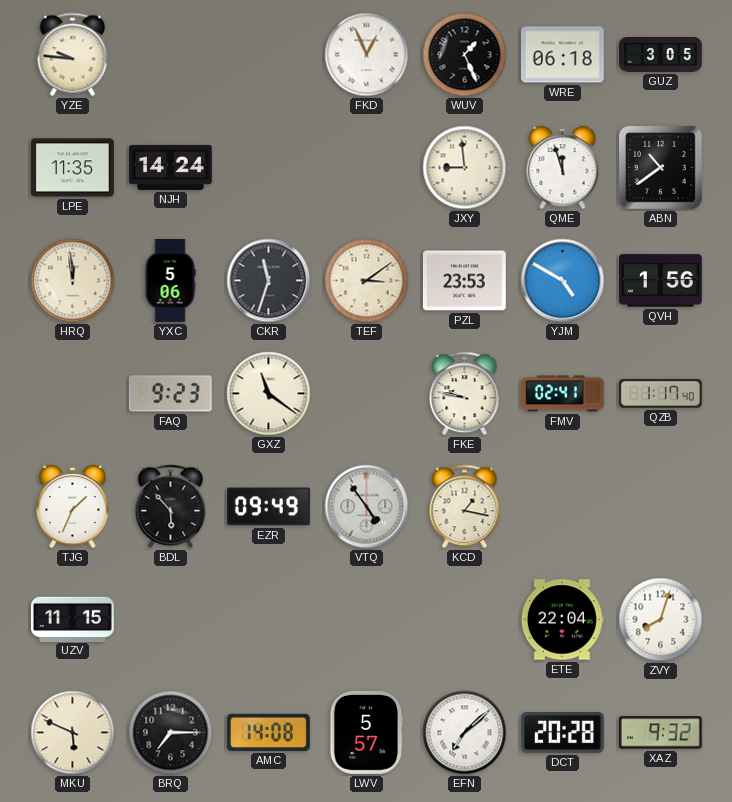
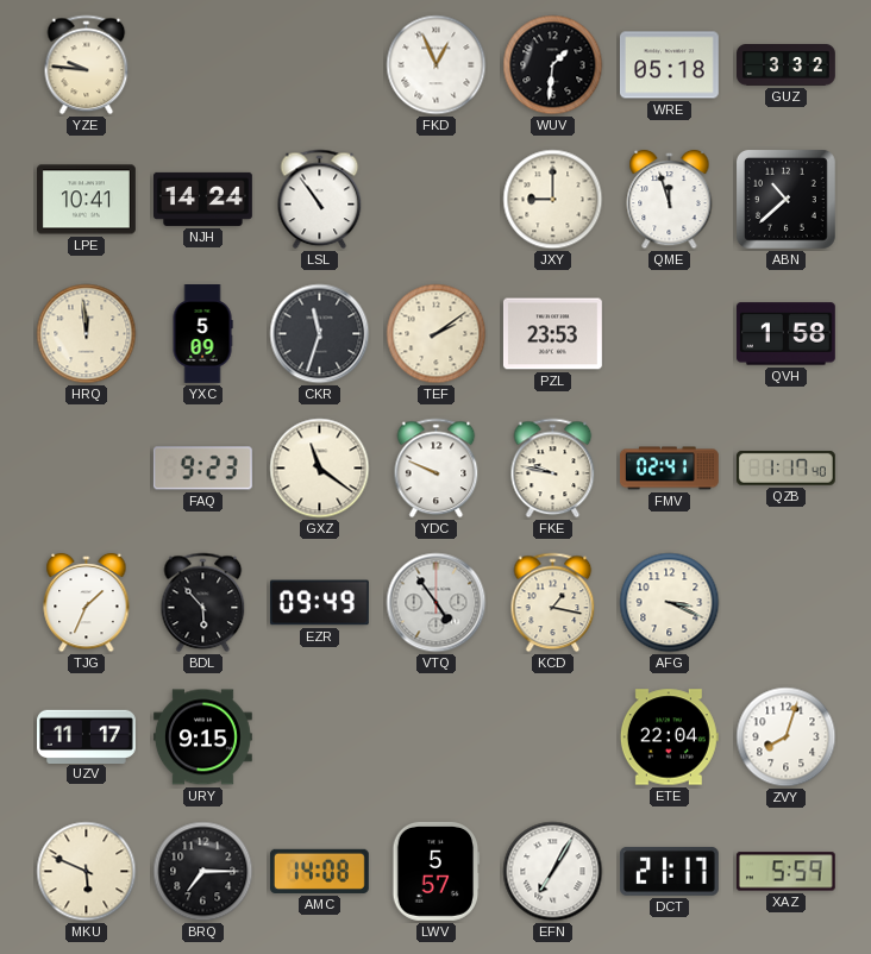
WUV: 1:26 -> 1:31 (553, 65)
WRE: 06:18 -> 05:18 (669, 65)
GUZ: 3:05 -> 3:32 (787, 65)
LPE: 11:35 -> 10:41 (87, 200)
LSL: none -> 10:54 (320, 200)
JXY: 8:59 -> 9:00 (553, 200)
ABN: 10:39 -> 10:38 (787, 200)
YXC: 5:06 -> 5:09 (202, 334)
TEF: 3:09 -> 2:09 (437, 334)
YJM: 4:50 -> none (563, 281)
QVH: 1:56 -> 1:58 (785, 334)
YDC: none -> 9:49 (437, 469)
AFG: none -> 3:19 (670, 603)
UZV: 11:15 -> 11:17 (87, 736)
URY: none -> 9:15 (203, 738)
EFN: 7:08 -> 7:05 (553, 872)
DCT: 20:28 -> 21:17 (669, 871)
XAZ: 9:32 -> 5:59 (785, 872)
